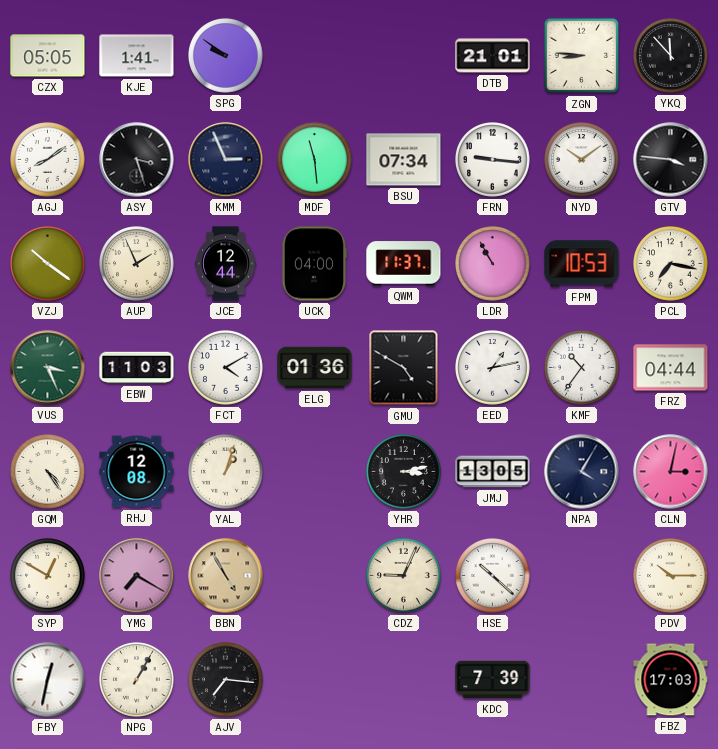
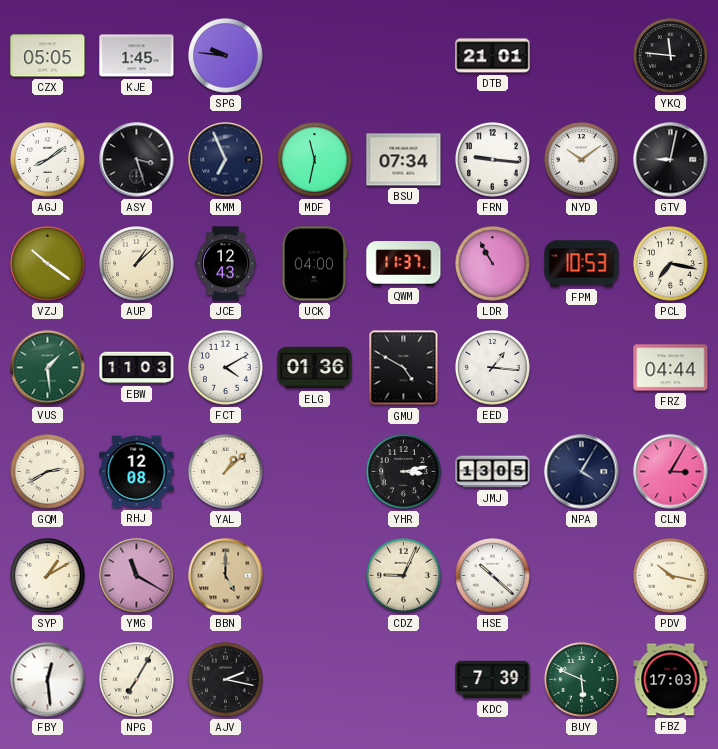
KJE: 1:41 -> 1:45 (137, 56)
SPG: 9:51 -> 9:46 (226, 56)
ZGN: 8:46 -> none (582, 56)
YKQ: 11:53 -> 11:46 (671, 56)
KMM: 2:56 -> 6:56 (226, 160)
MDF: 11:29 -> 11:32 (315, 160)
GTV: 3:46 -> 9:02 (671, 160)
AUP: 1:56 -> 1:08 (137, 264)
JCE: 12:44 -> 12:43 (225, 264)
VUS: 3:26 -> 1:29 (48, 368)
EED: 1:13 -> 1:16 (493, 368)
KMF: 10:36 -> none (582, 368)
GQM: 4:24 -> 2:40 (48, 472)
YAL: 1:03 -> 1:08 (226, 472)
CLN: 3:02 -> 3:05 (671, 472)
SYP: 12:50 -> 1:10 (48, 576)
YMG: 7:20 -> 11:20 (137, 576)
BBN: 4:55 -> 5:00 (226, 576)
PDV: 10:15 -> 10:17 (671, 576)
FBY: 12:32 -> 12:29 (48, 680)
NPG: 1:05 -> 7:05 (137, 680)
AJV: 7:16 -> 2:17 (226, 680)
BUY: none -> 5:49 (582, 680)
